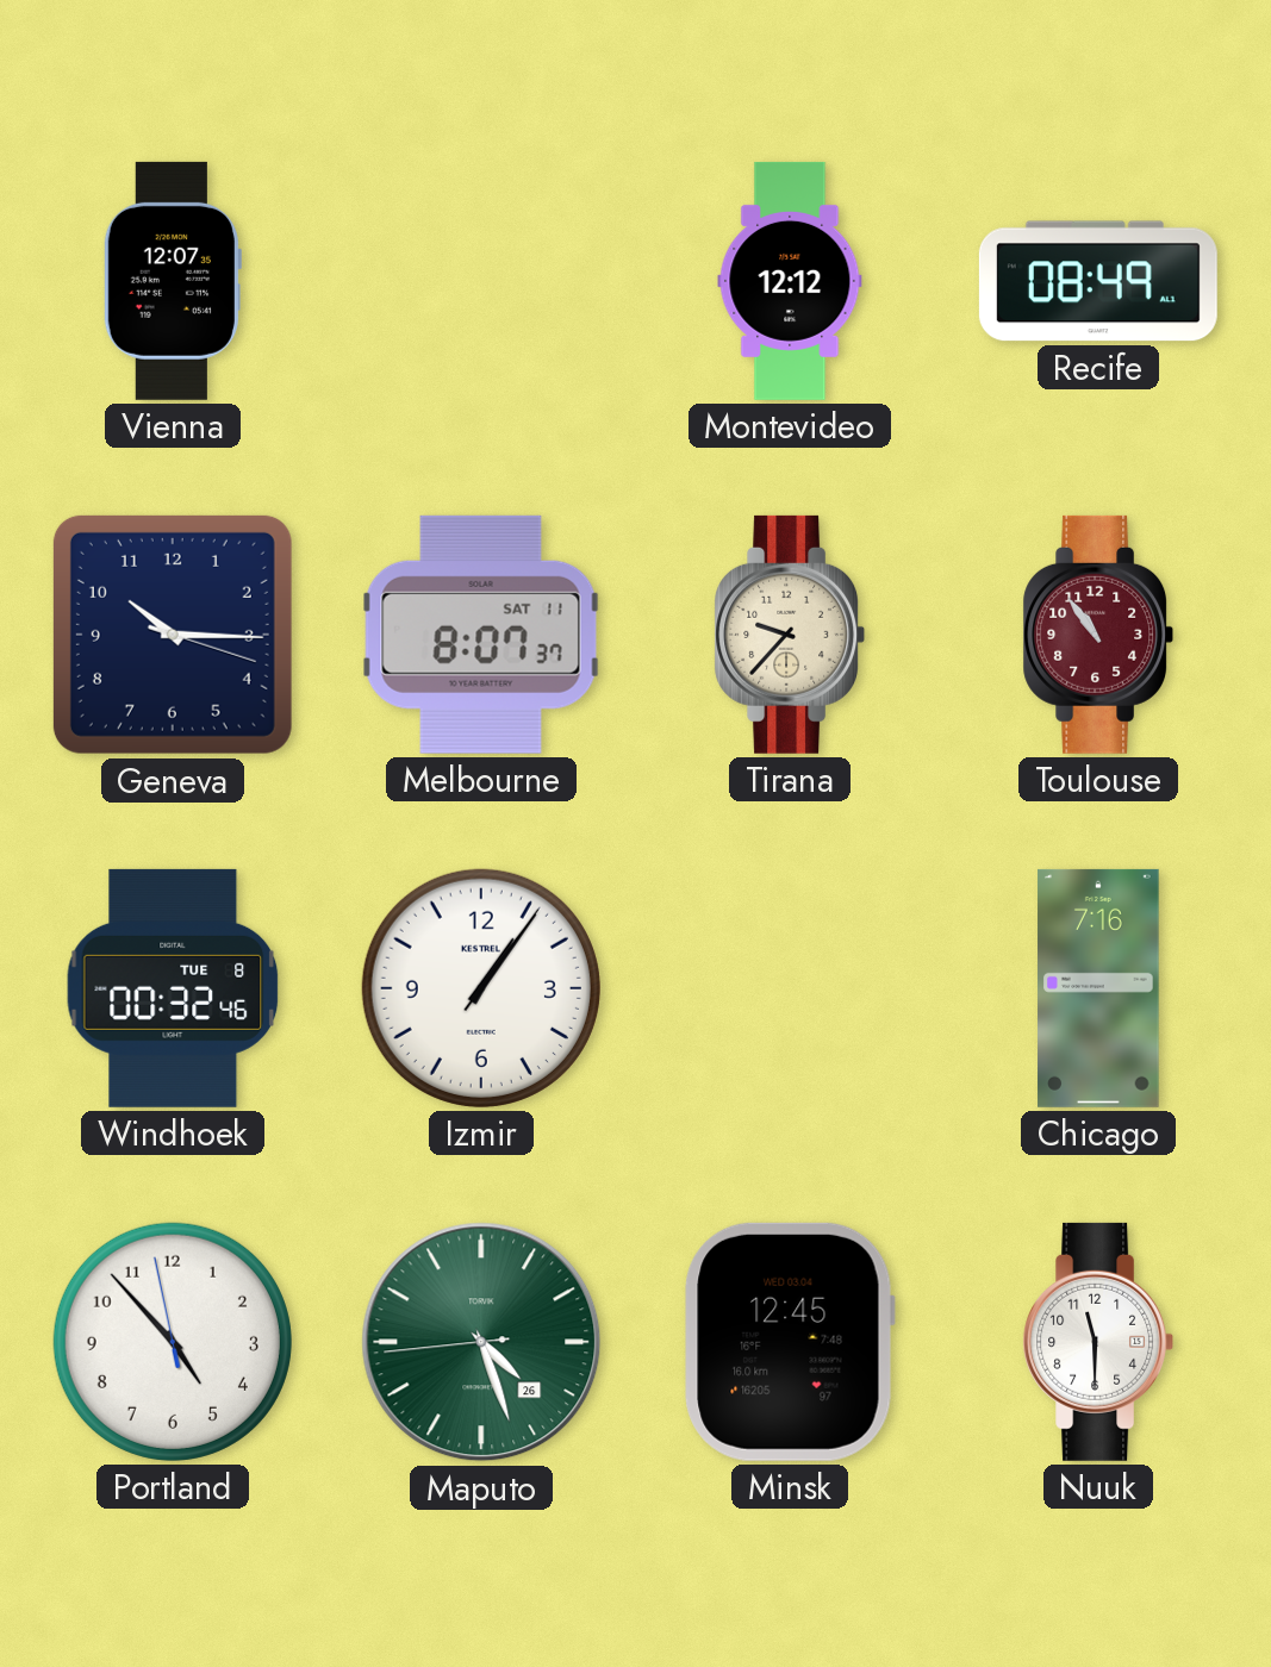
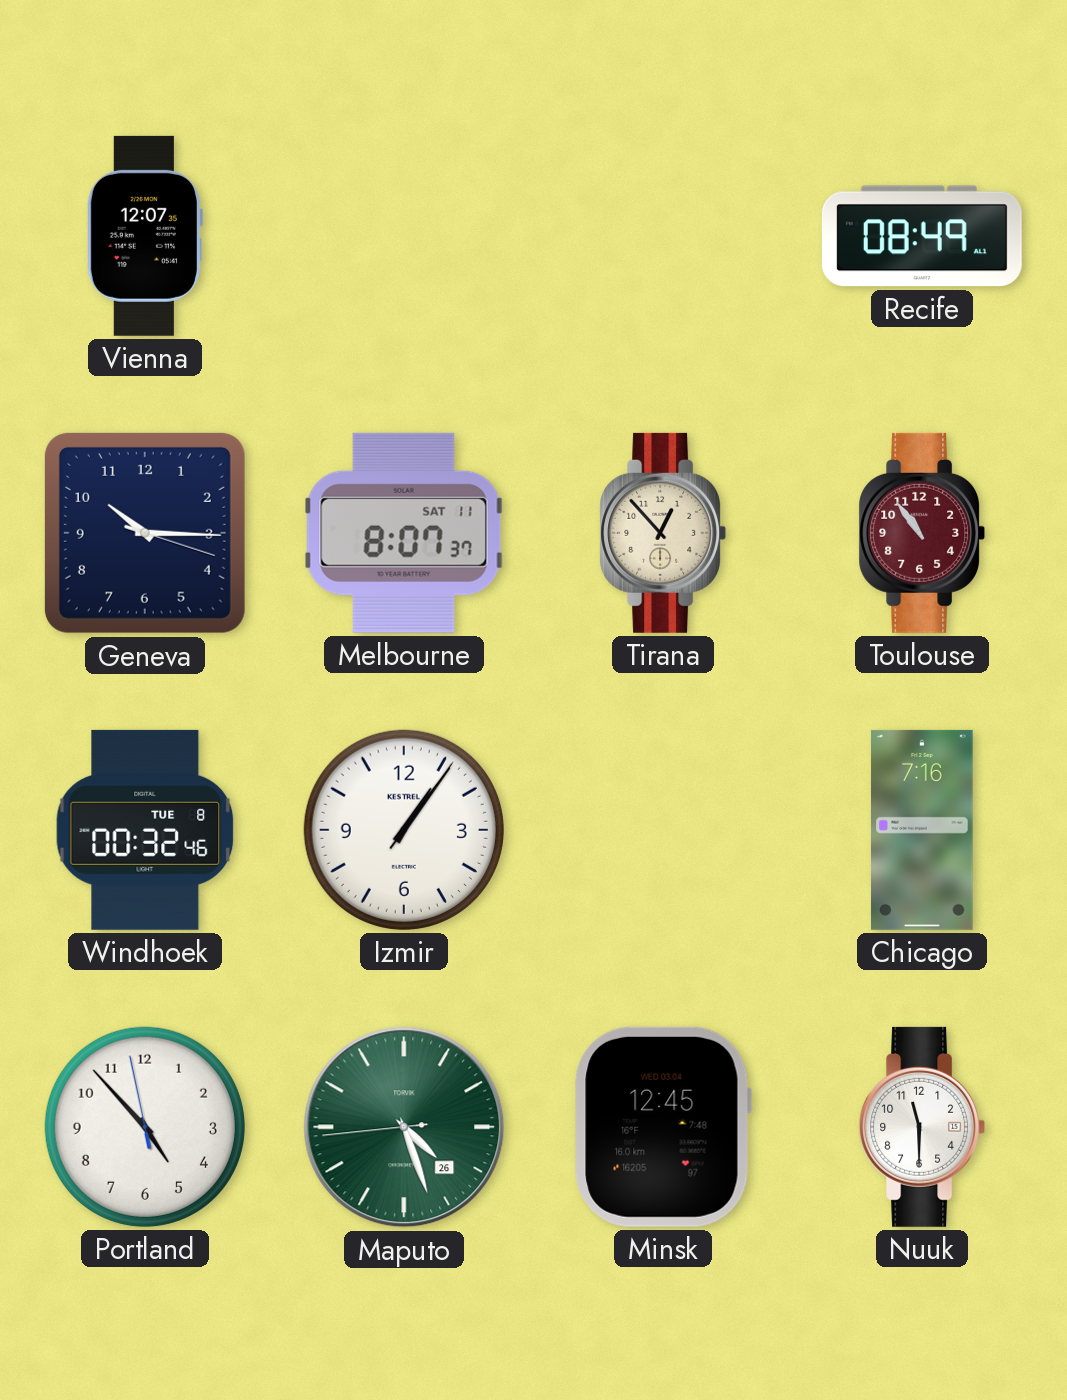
Montevideo: 12:12 -> none (790, 281)
Tirana: 9:37 -> 12:53 (663, 533)
